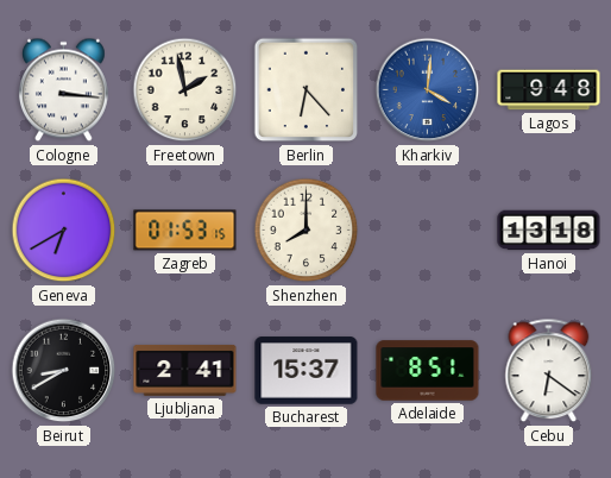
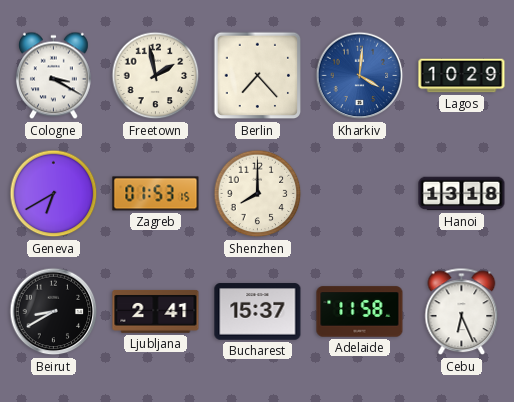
Cologne: 3:16 -> 3:20 (53, 76)
Berlin: 6:23 -> 7:23 (258, 76)
Lagos: 9:48 -> 10:29 (462, 76)
Adelaide: 8:51 -> 11:58 (360, 312)
Cebu: 6:21 -> 6:26 (462, 312)
